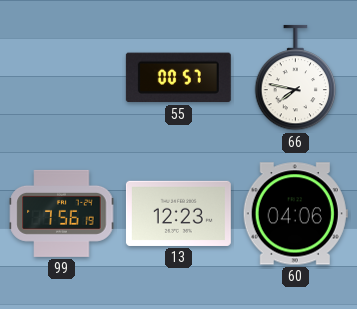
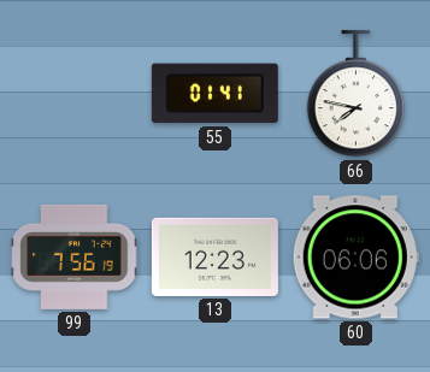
55: 00:57 -> 01:41 (214, 94)
60: 04:06 -> 06:06 (355, 258)
